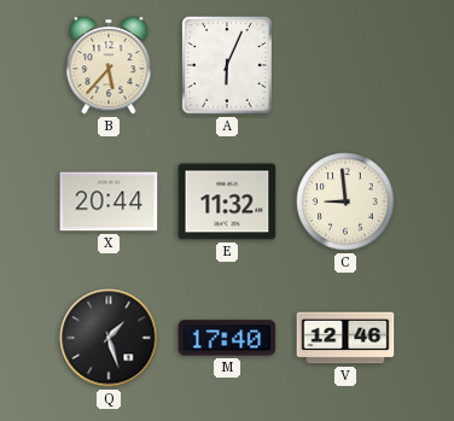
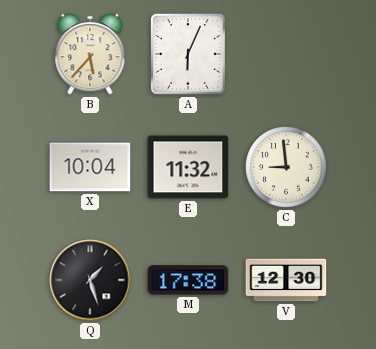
X: 20:44 -> 10:04 (90, 167)
M: 17:40 -> 17:38 (188, 280)
V: 12:46 -> 12:30 (286, 280)
